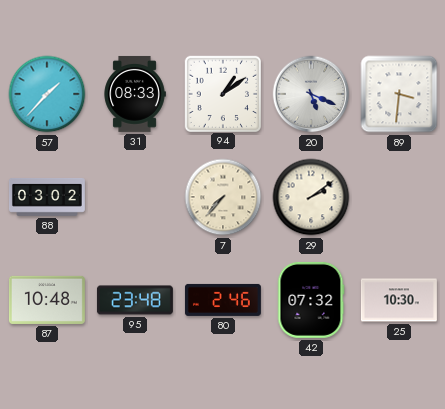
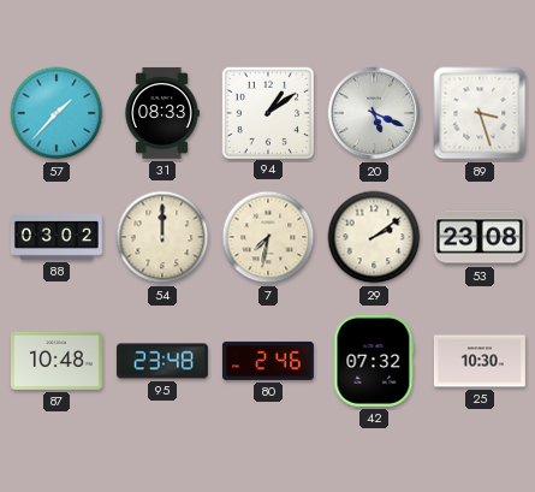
89: 3:31 -> 3:27 (480, 113)
54: none -> 12:00 (162, 237)
7: 7:37 -> 7:32 (268, 237)
53: none -> 23:08 (480, 237)
